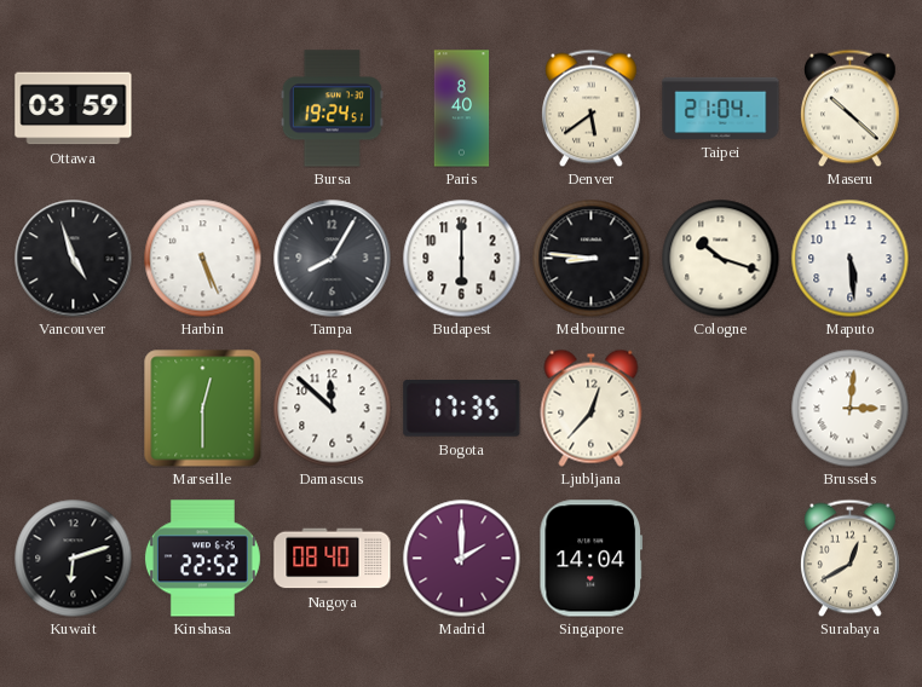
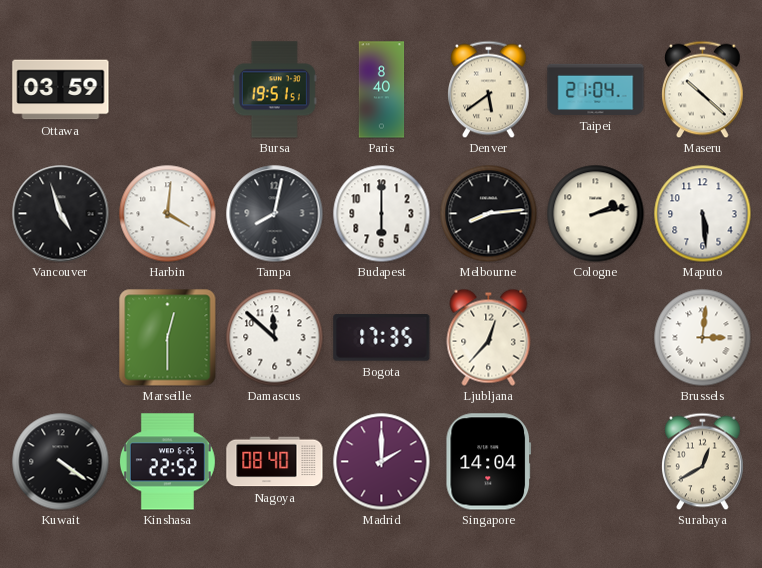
Bursa: 19:24 -> 19:51 (274, 90)
Harbin: 5:26 -> 4:01 (167, 213)
Tampa: 8:05 -> 8:02 (275, 214)
Melbourne: 8:46 -> 8:14 (488, 213)
Cologne: 10:18 -> 2:13 (595, 213)
Kuwait: 6:12 -> 4:21 (60, 461)
